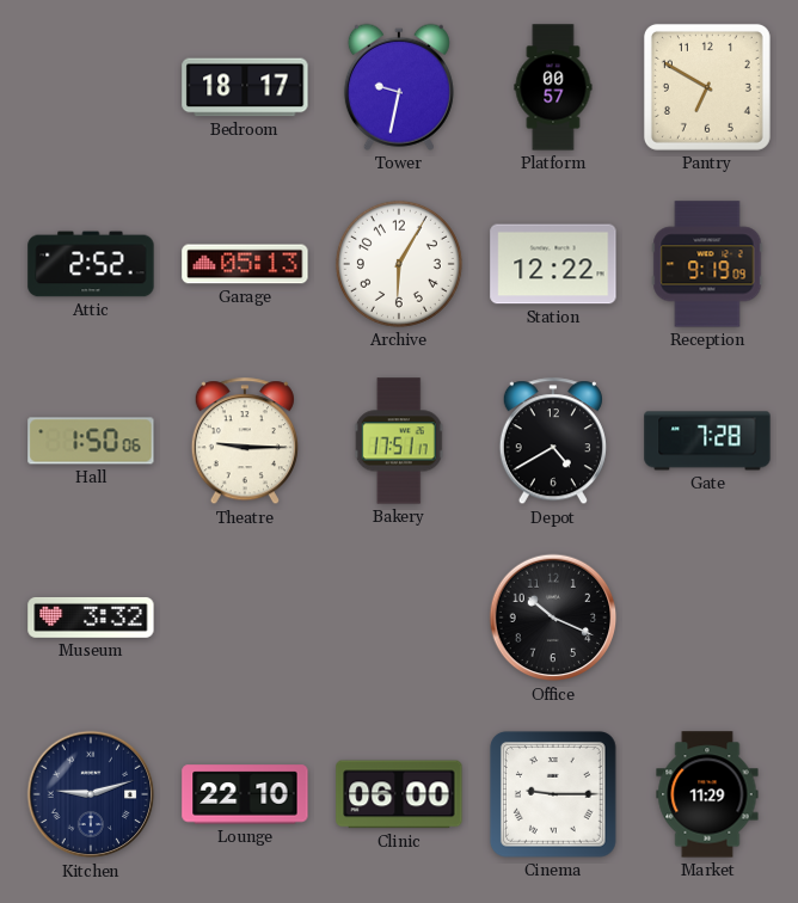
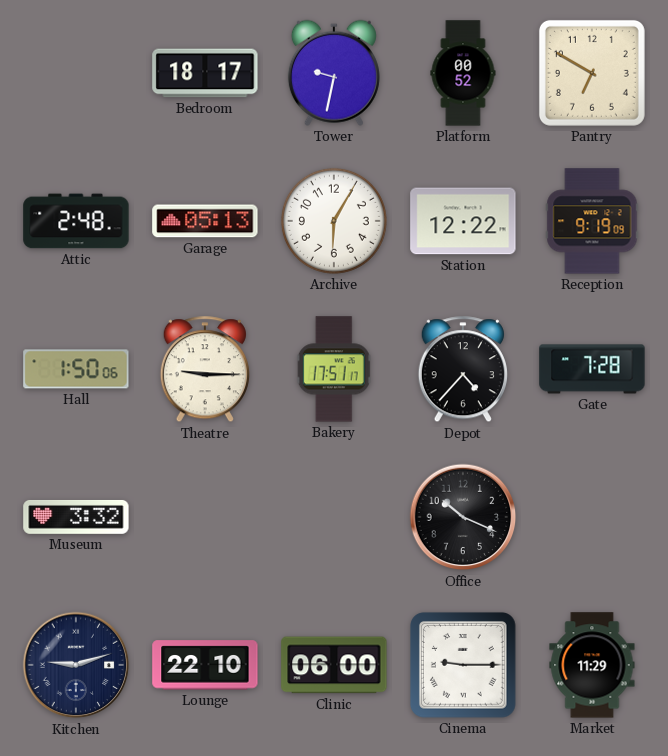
Platform: 00:57 -> 00:52 (463, 73)
Attic: 2:52 -> 2:48 (76, 221)
Depot: 4:40 -> 4:37 (463, 370)
